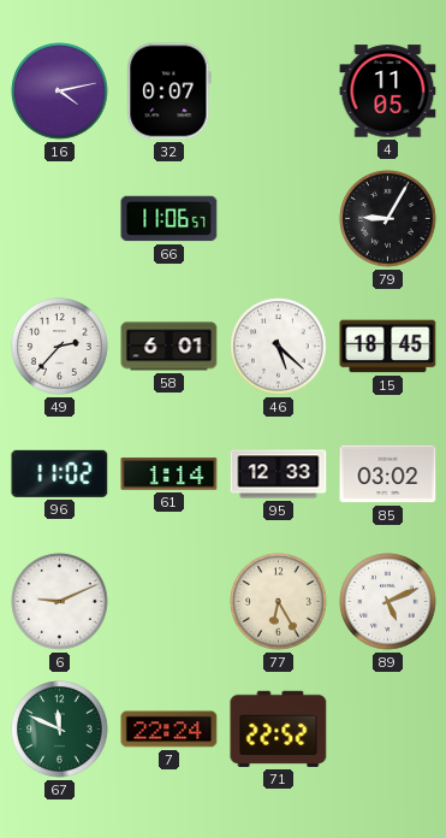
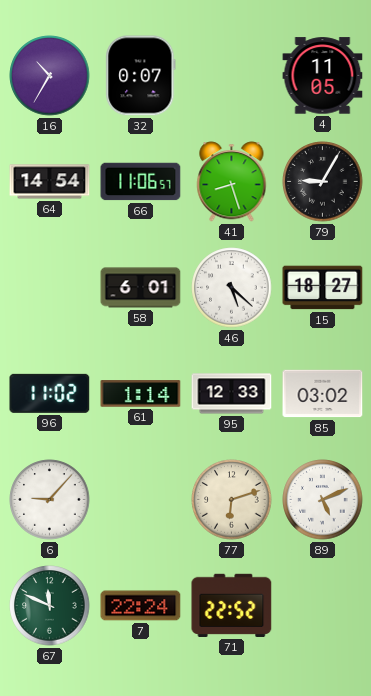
16: 4:13 -> 10:35 (50, 76)
64: none -> 14:54 (50, 182)
41: none -> 8:27 (232, 182)
49: 2:37 -> none (60, 347)
15: 18:45 -> 18:27 (323, 288)
6: 9:11 -> 9:07 (50, 500)
77: 6:25 -> 6:12 (232, 500)
